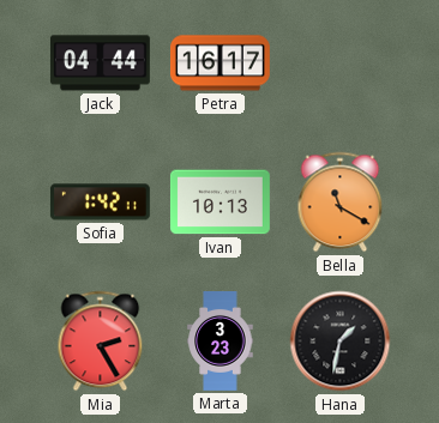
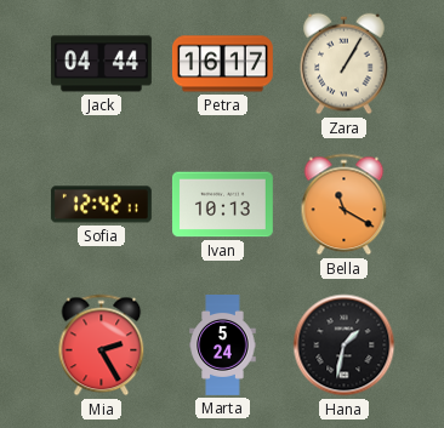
Zara: none -> 1:05 (345, 64)
Sofia: 1:42 -> 12:42 (101, 205)
Marta: 3:23 -> 5:24 (223, 346)
